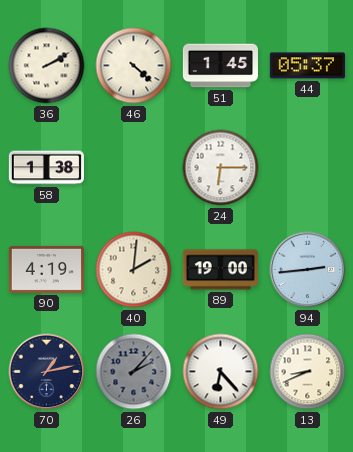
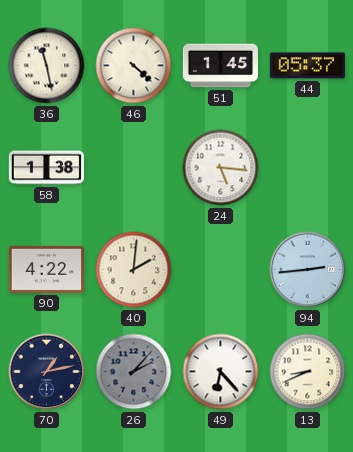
36: 2:10 -> 11:28 (47, 66)
24: 6:15 -> 5:16 (221, 168)
90: 4:19 -> 4:22 (46, 269)
89: 19:00 -> none (220, 270)
